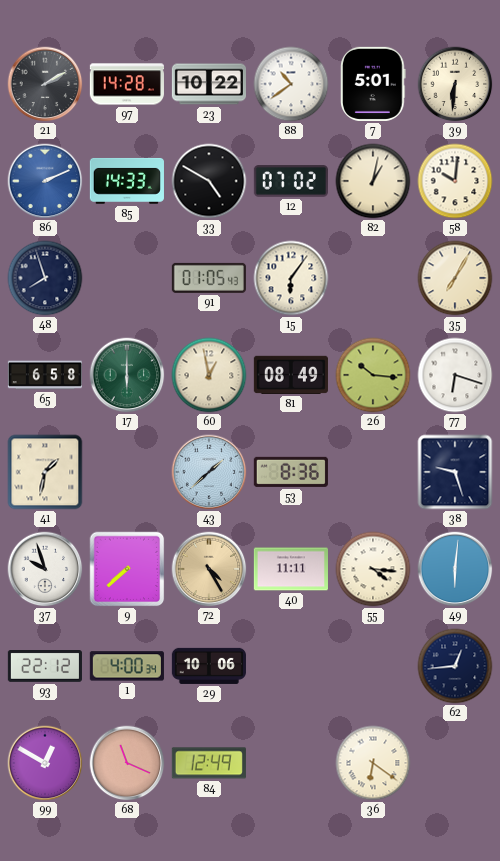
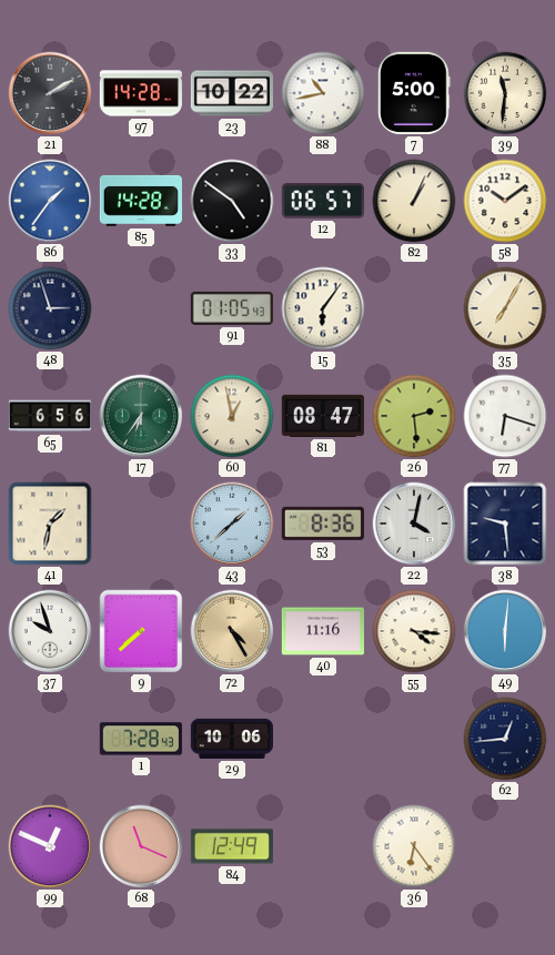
88: 10:39 -> 10:43 (323, 93)
7: 5:01 -> 5:00 (414, 93)
39: 6:31 -> 11:31 (505, 93)
86: 2:11 -> 1:36 (50, 201)
85: 14:33 -> 14:28 (141, 201)
33: 4:50 -> 4:51 (232, 201)
12: 07:02 -> 06:57 (323, 201)
82: 1:02 -> 1:04 (414, 201)
58: 10:01 -> 10:09 (505, 201)
48: 7:57 -> 2:57 (50, 308)
65: 6:58 -> 6:56 (50, 416)
17: 6:00 -> 6:36 (141, 416)
81: 08:49 -> 08:47 (323, 416)
26: 10:16 -> 2:29 (414, 416)
22: none -> 4:02 (414, 524)
38: 9:27 -> 9:29 (505, 524)
40: 11:11 -> 11:16 (323, 631)
93: 22:12 -> none (45, 667)
1: 4:00 -> 7:28 (141, 739)
99: 12:50 -> 12:49 (50, 846)
36: 6:21 -> 6:24 (414, 846)
